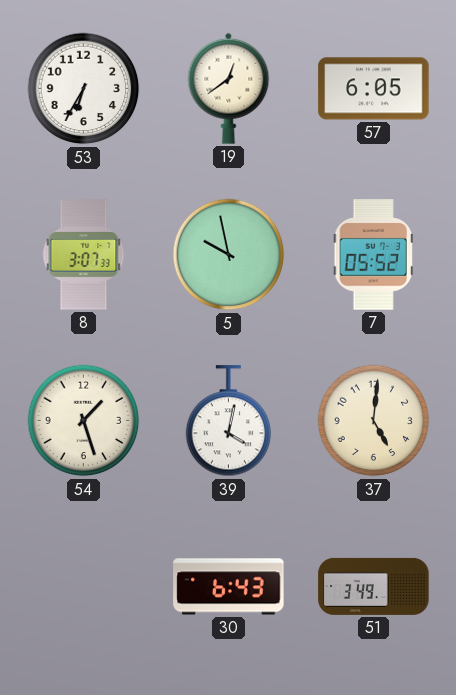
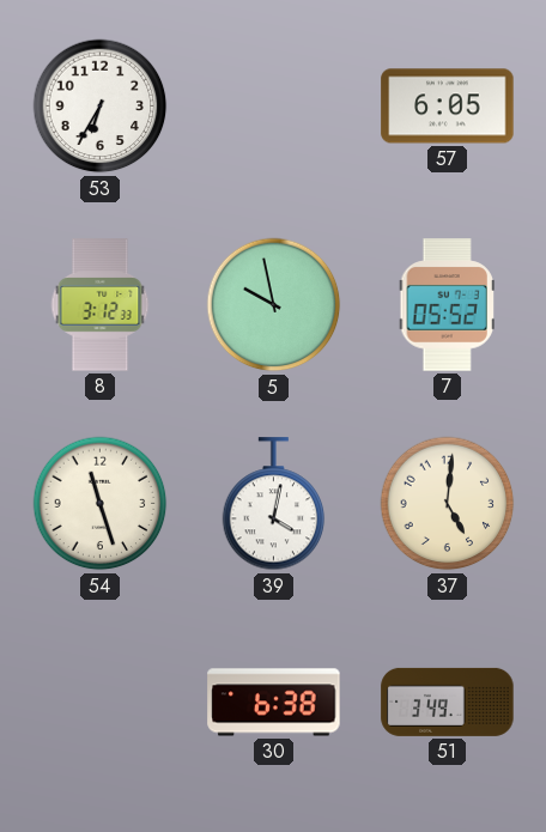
19: 12:39 -> none (229, 88)
8: 3:07 -> 3:12 (101, 305)
54: 1:27 -> 11:27 (101, 504)
30: 6:43 -> 6:38 (274, 703)
